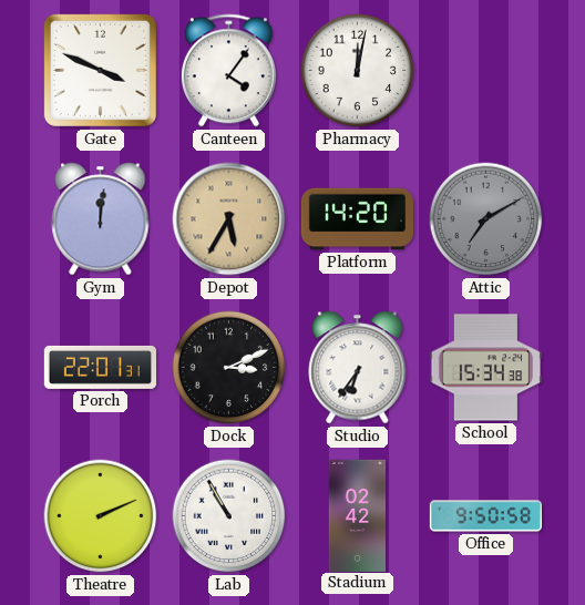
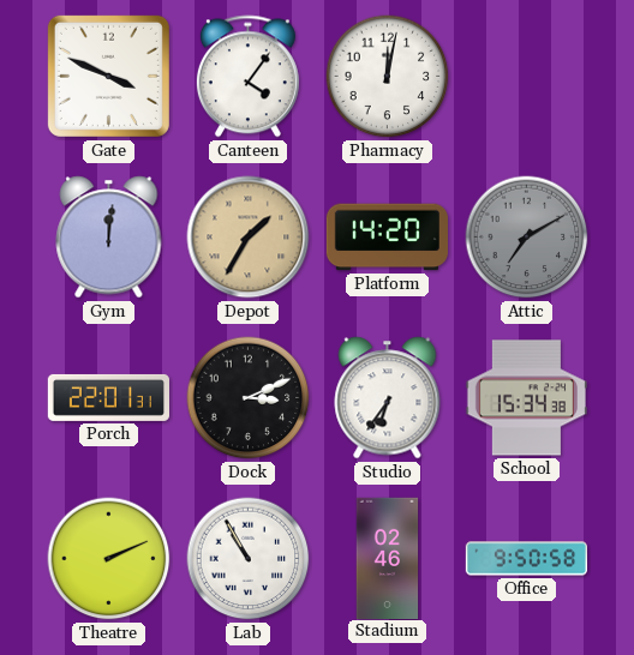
Depot: 5:35 -> 1:35 (249, 238)
Stadium: 02:42 -> 02:46 (388, 558)
